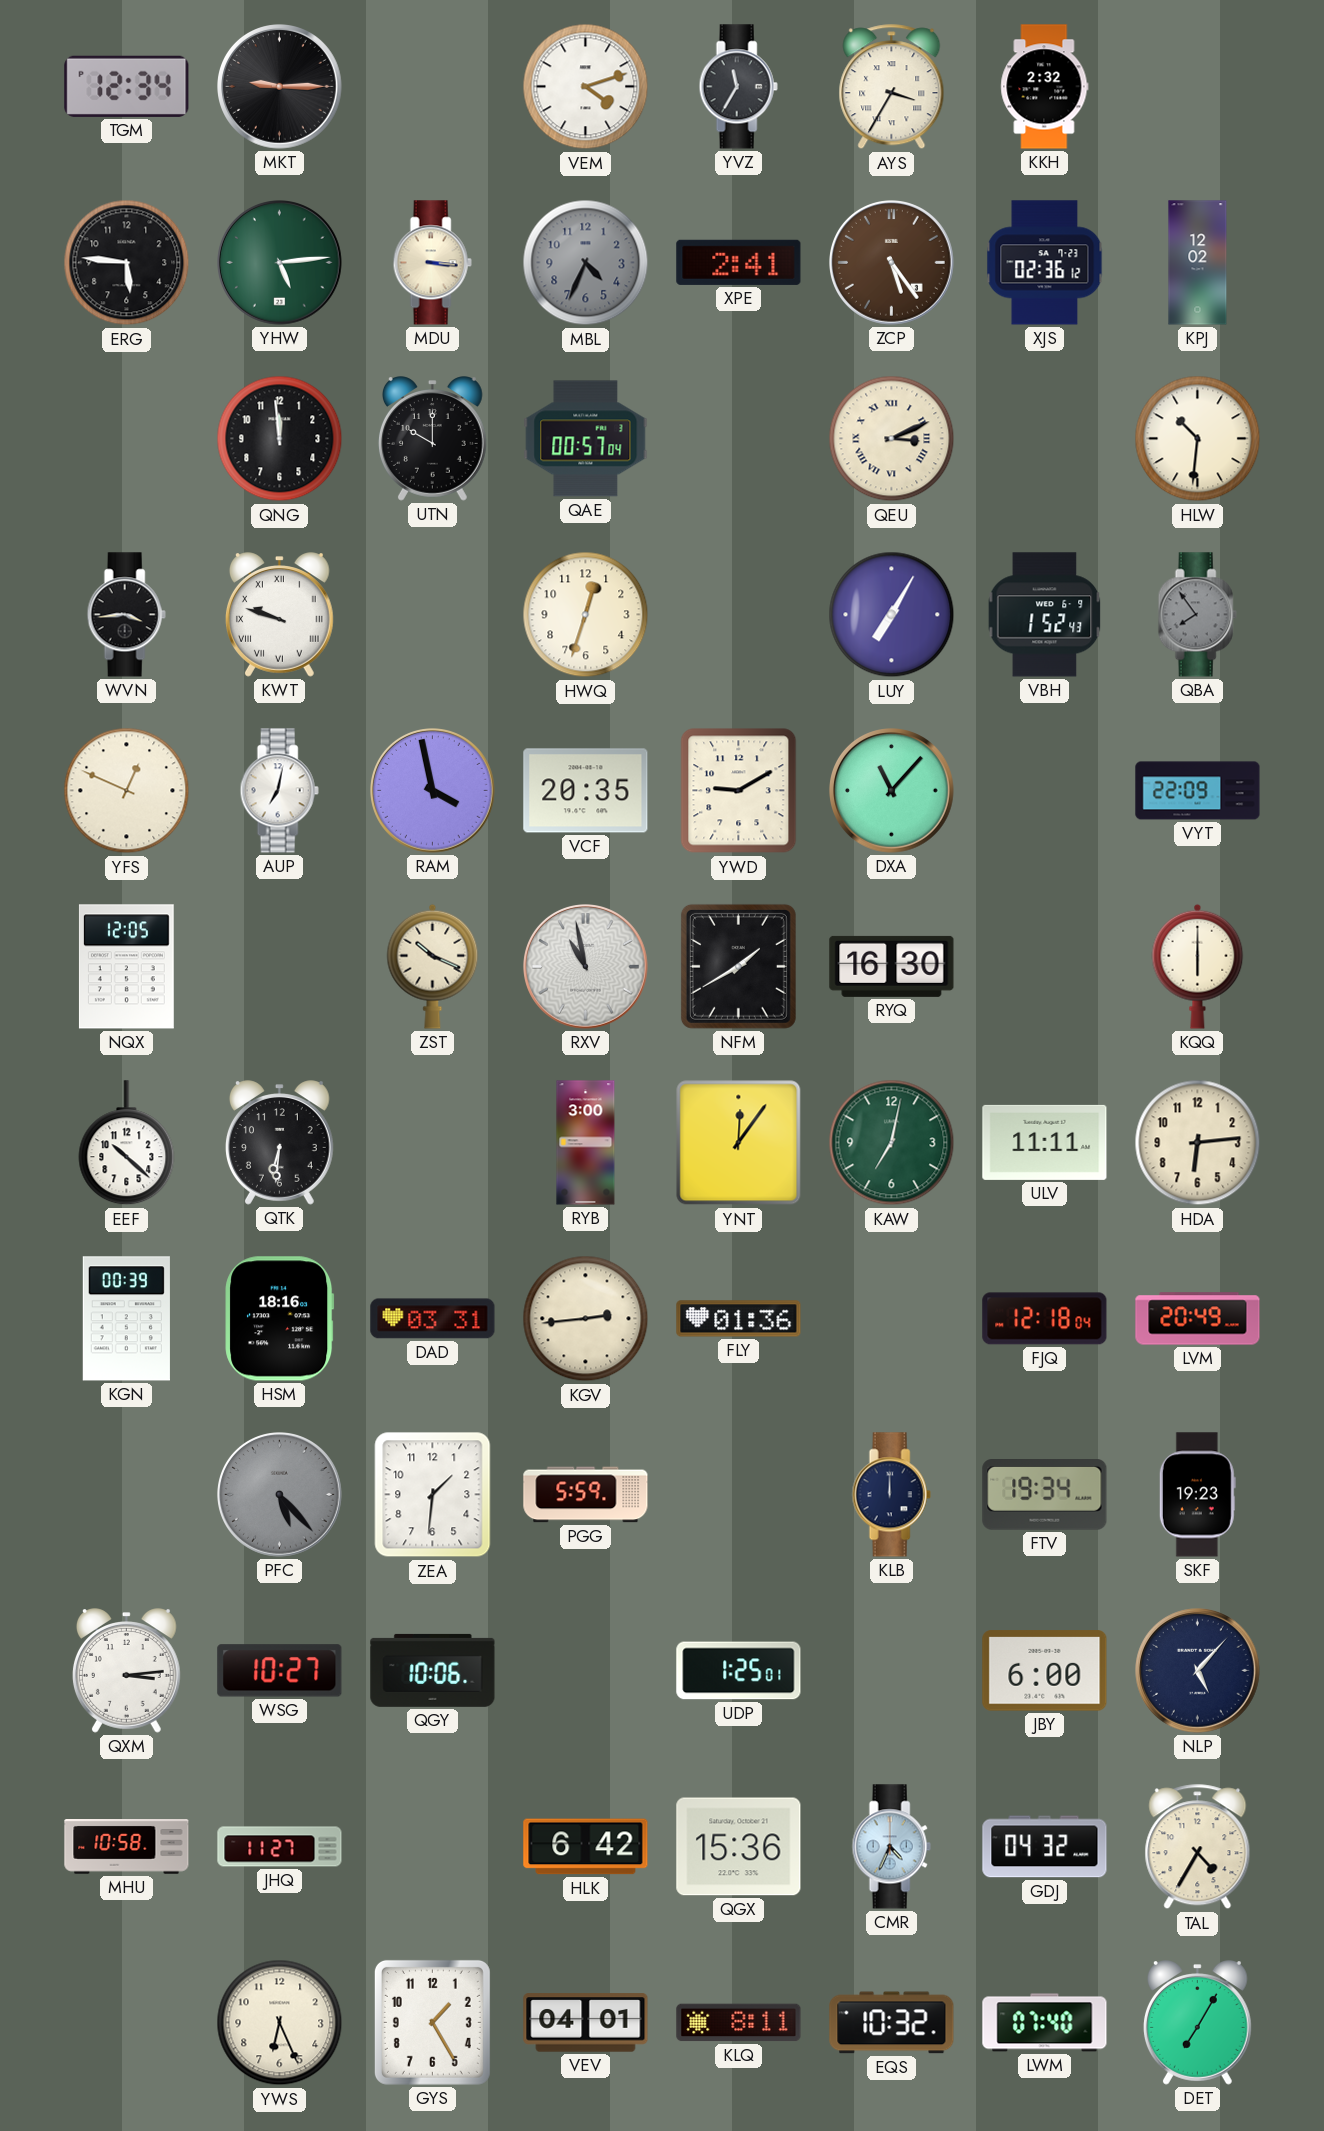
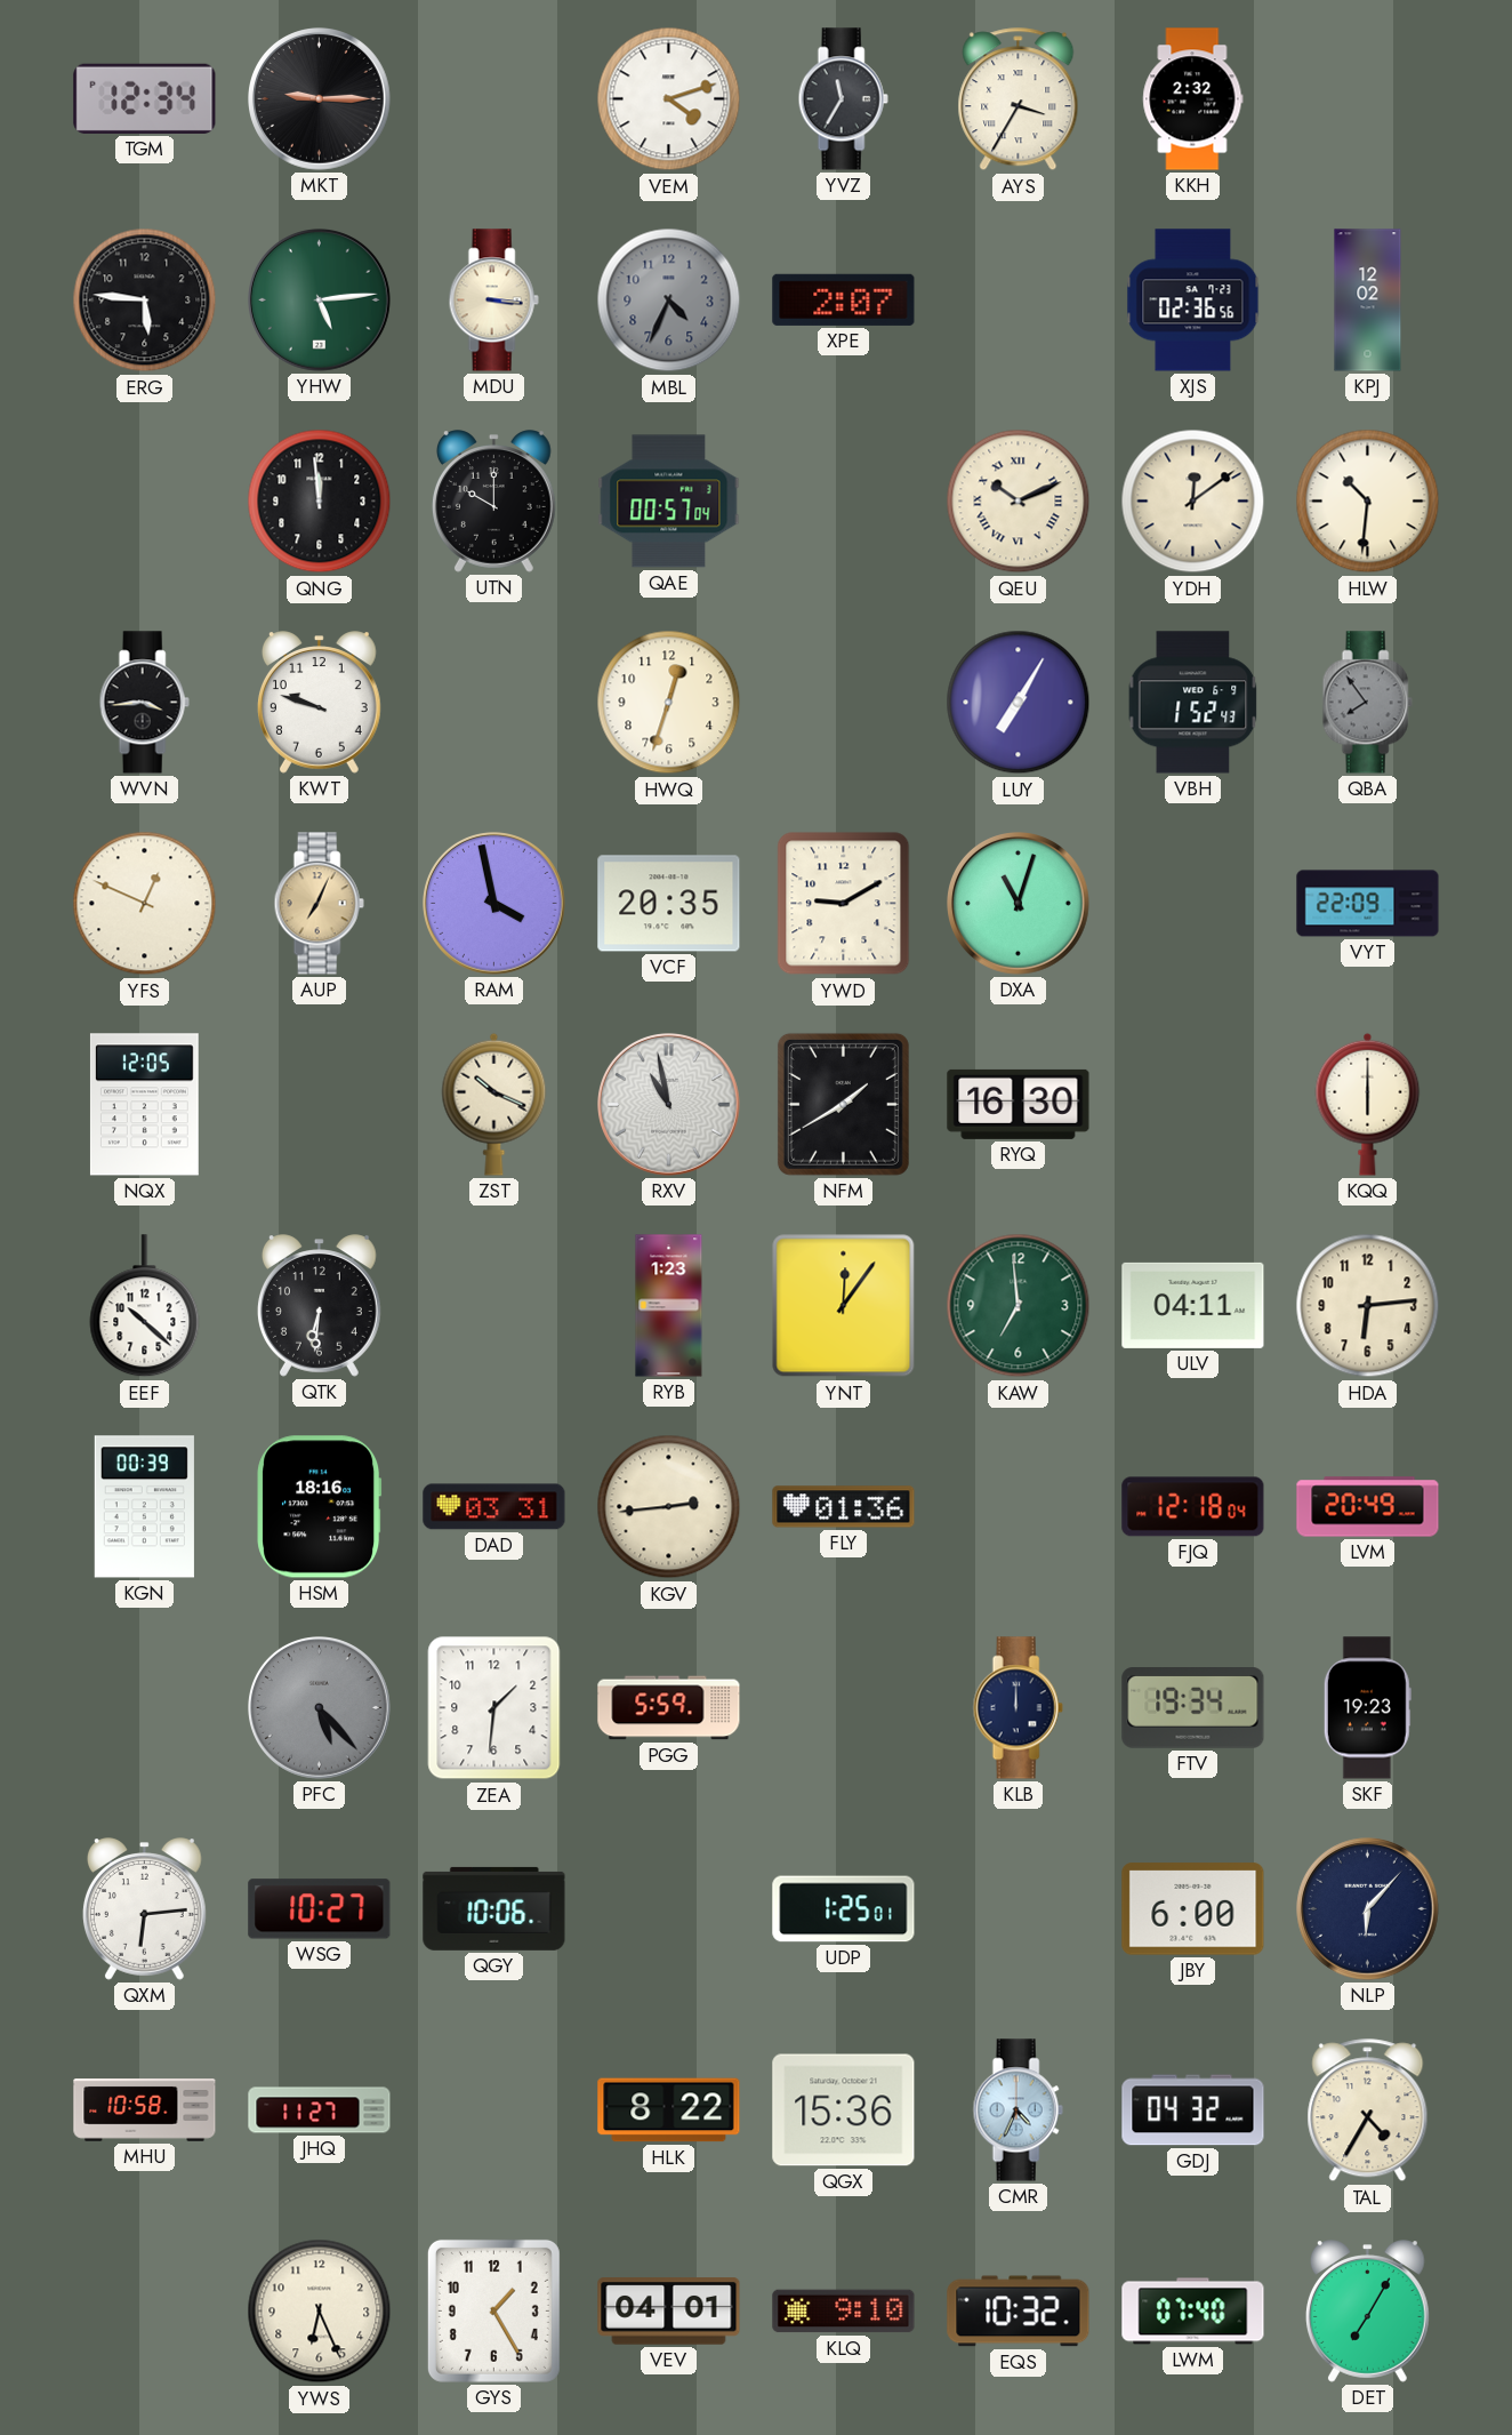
XPE: 2:41 -> 2:07 (844, 299)
ZCP: 5:24 -> none (892, 263)
XJS: 02:36:12 -> 02:36:56 (1193, 301)
QEU: 3:11 -> 10:11 (1019, 502)
YDH: none -> 12:09 (1193, 502)
KWT numerals: Roman -> Arabic (319, 703)
AUP: 7:02 -> 7:04 (319, 904)
AUP dial: white -> champagne (319, 904)
DXA: 11:07 -> 11:03 (1019, 904)
RYB: 3:00 -> 1:23 (669, 1306)
KAW: 7:02 -> 6:59 (1019, 1306)
ULV: 11:11 -> 04:11 (1193, 1305)
QXM: 3:14 -> 6:14 (144, 1909)
NLP: 5:07 -> 6:07 (1368, 1909)
HLK: 6:42 -> 8:22 (669, 2110)
KLQ: 8:11 -> 9:10 (844, 2312)
